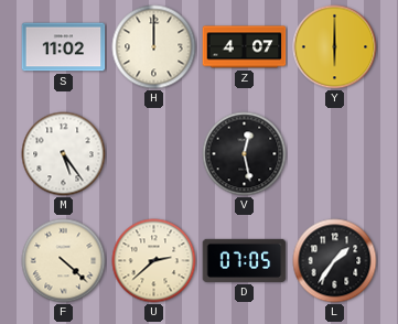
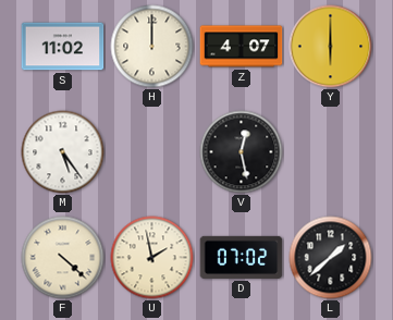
U: 2:38 -> 1:58 (152, 258)
D: 07:05 -> 07:02 (242, 257)
L: 1:36 -> 1:38 (331, 258)
